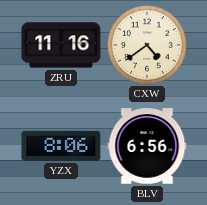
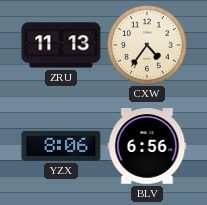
ZRU: 11:16 -> 11:13 (61, 45)
CXW: 4:39 -> 4:36 (148, 46)
